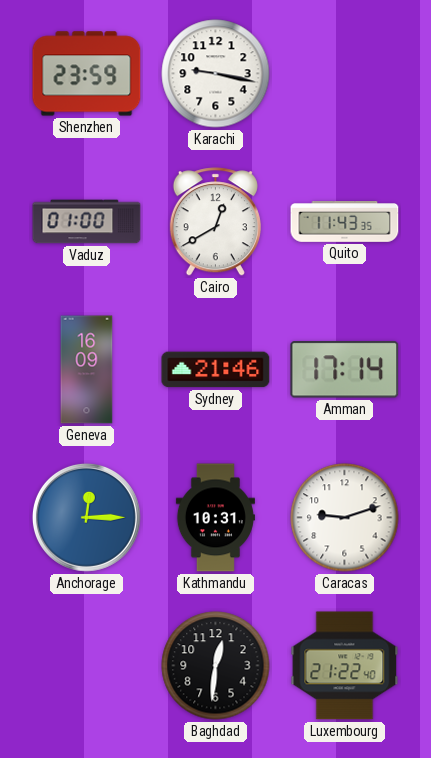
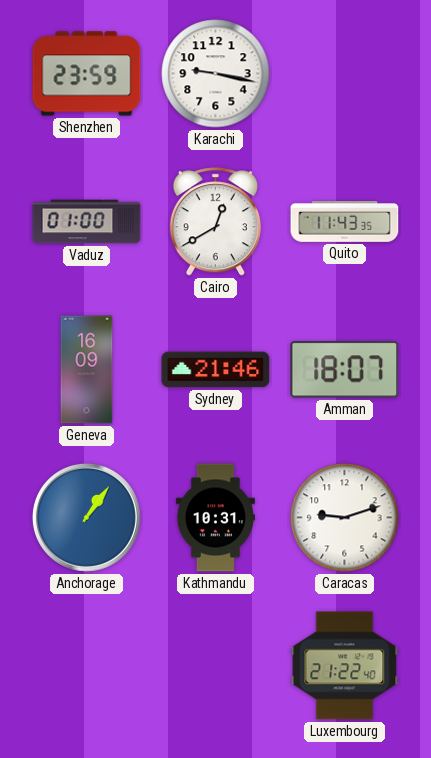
Amman: 17:14 -> 18:07 (345, 370)
Anchorage: 12:15 -> 1:06 (86, 517)
Baghdad: 12:31 -> none (216, 666)
